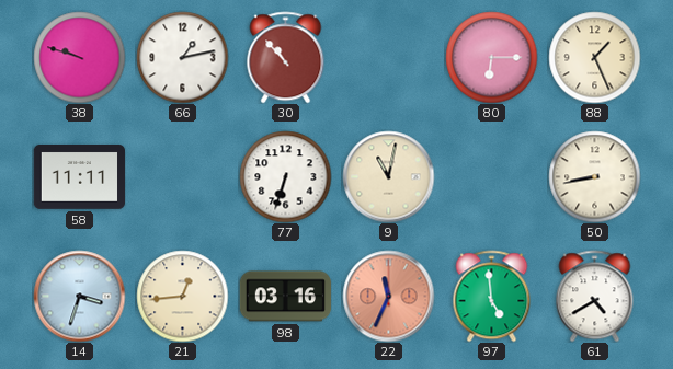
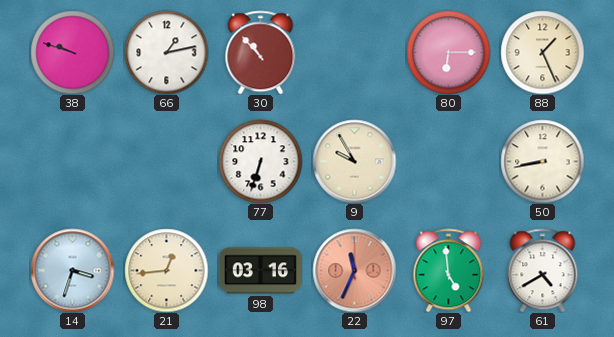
58: 11:11 -> none (79, 177)
9: 11:02 -> 9:55 (354, 161)
